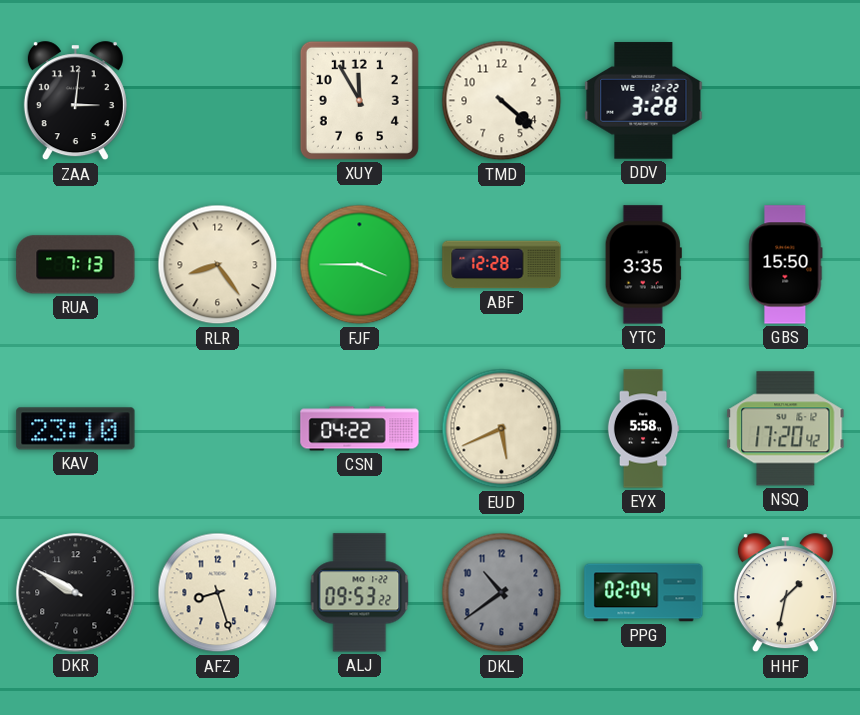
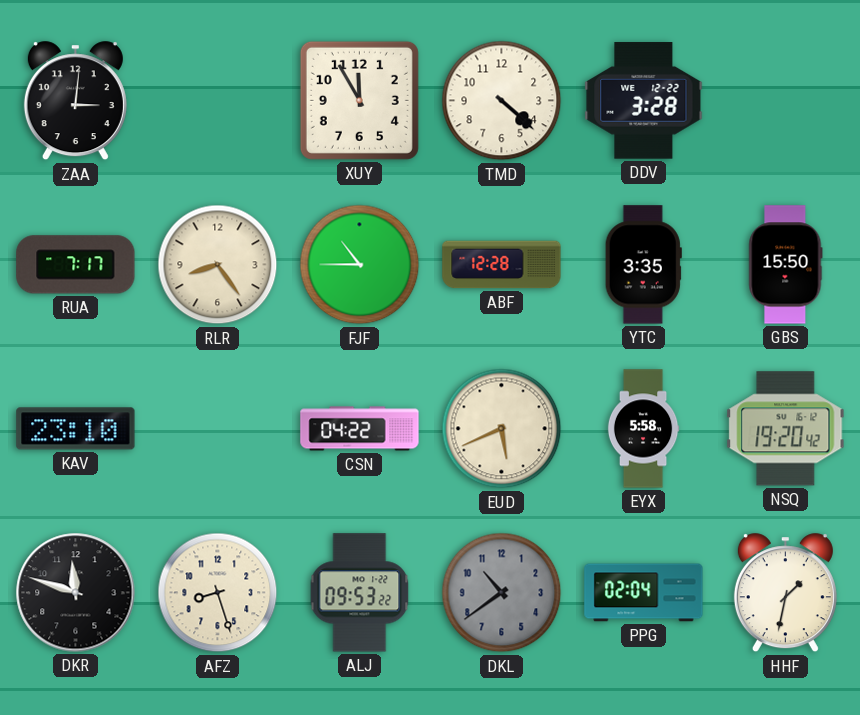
RUA: 7:13 -> 7:17 (76, 265)
FJF: 3:45 -> 10:45 (360, 265)
NSQ: 17:20 -> 19:20 (786, 429)
DKR: 9:50 -> 11:48 (76, 593)
